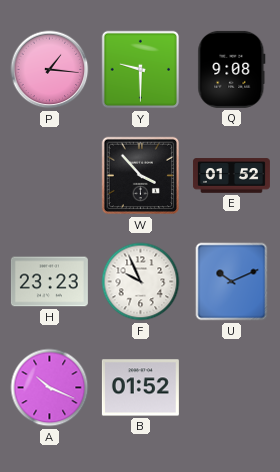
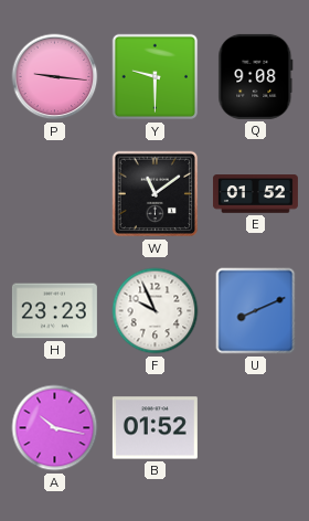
P: 1:16 -> 9:16 (55, 77)
W: 3:53 -> 11:09 (156, 194)
U: 10:11 -> 8:11 (256, 311)
A: 10:19 -> 10:17 (55, 428)
